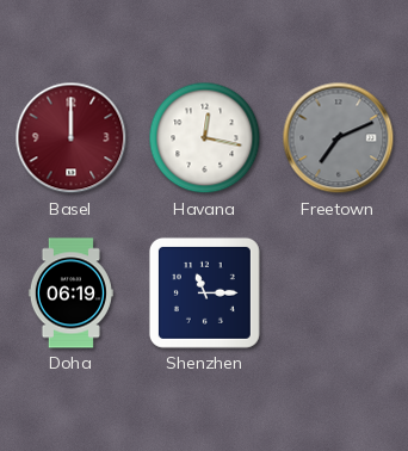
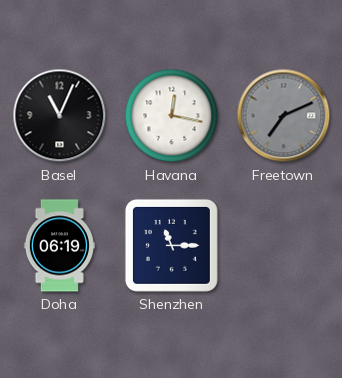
Basel: 12:00 -> 11:04 (60, 116)
Basel dial: burgundy -> black (60, 116)
